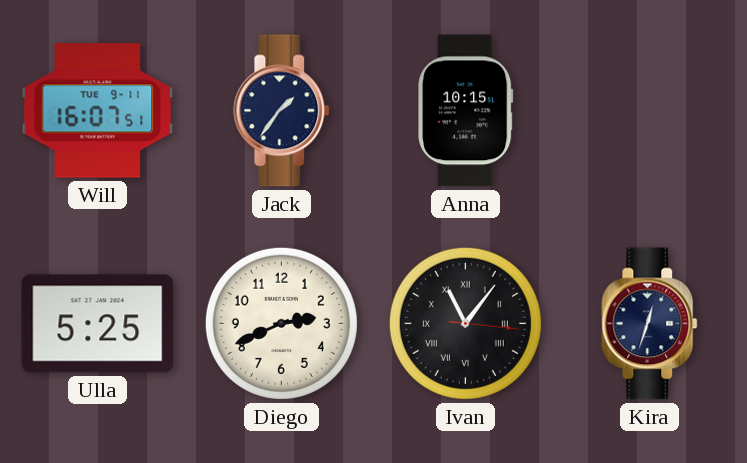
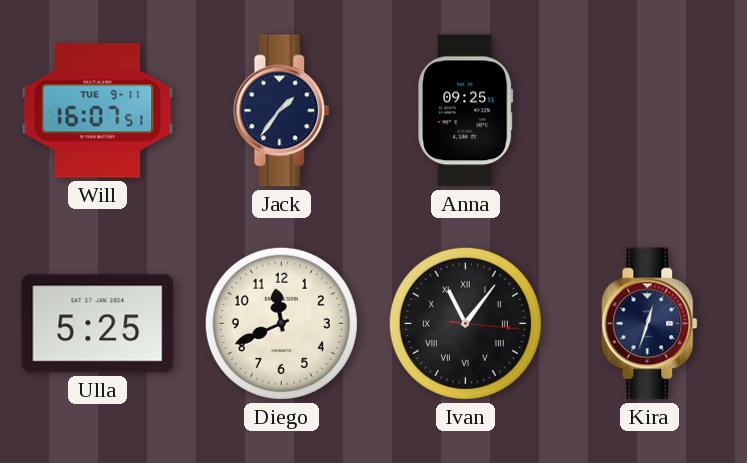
Anna: 10:15 -> 09:25 (466, 111)
Diego: 2:41 -> 11:41 (281, 323)
